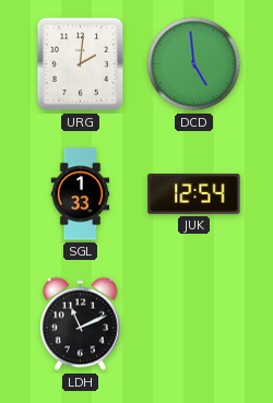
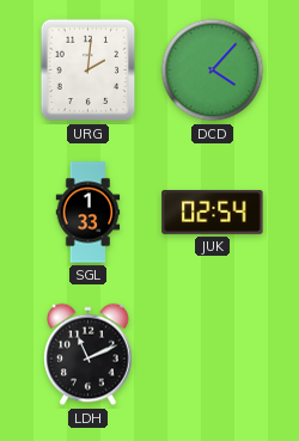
DCD: 4:59 -> 4:07 (213, 71)
JUK: 12:54 -> 02:54 (213, 212)
